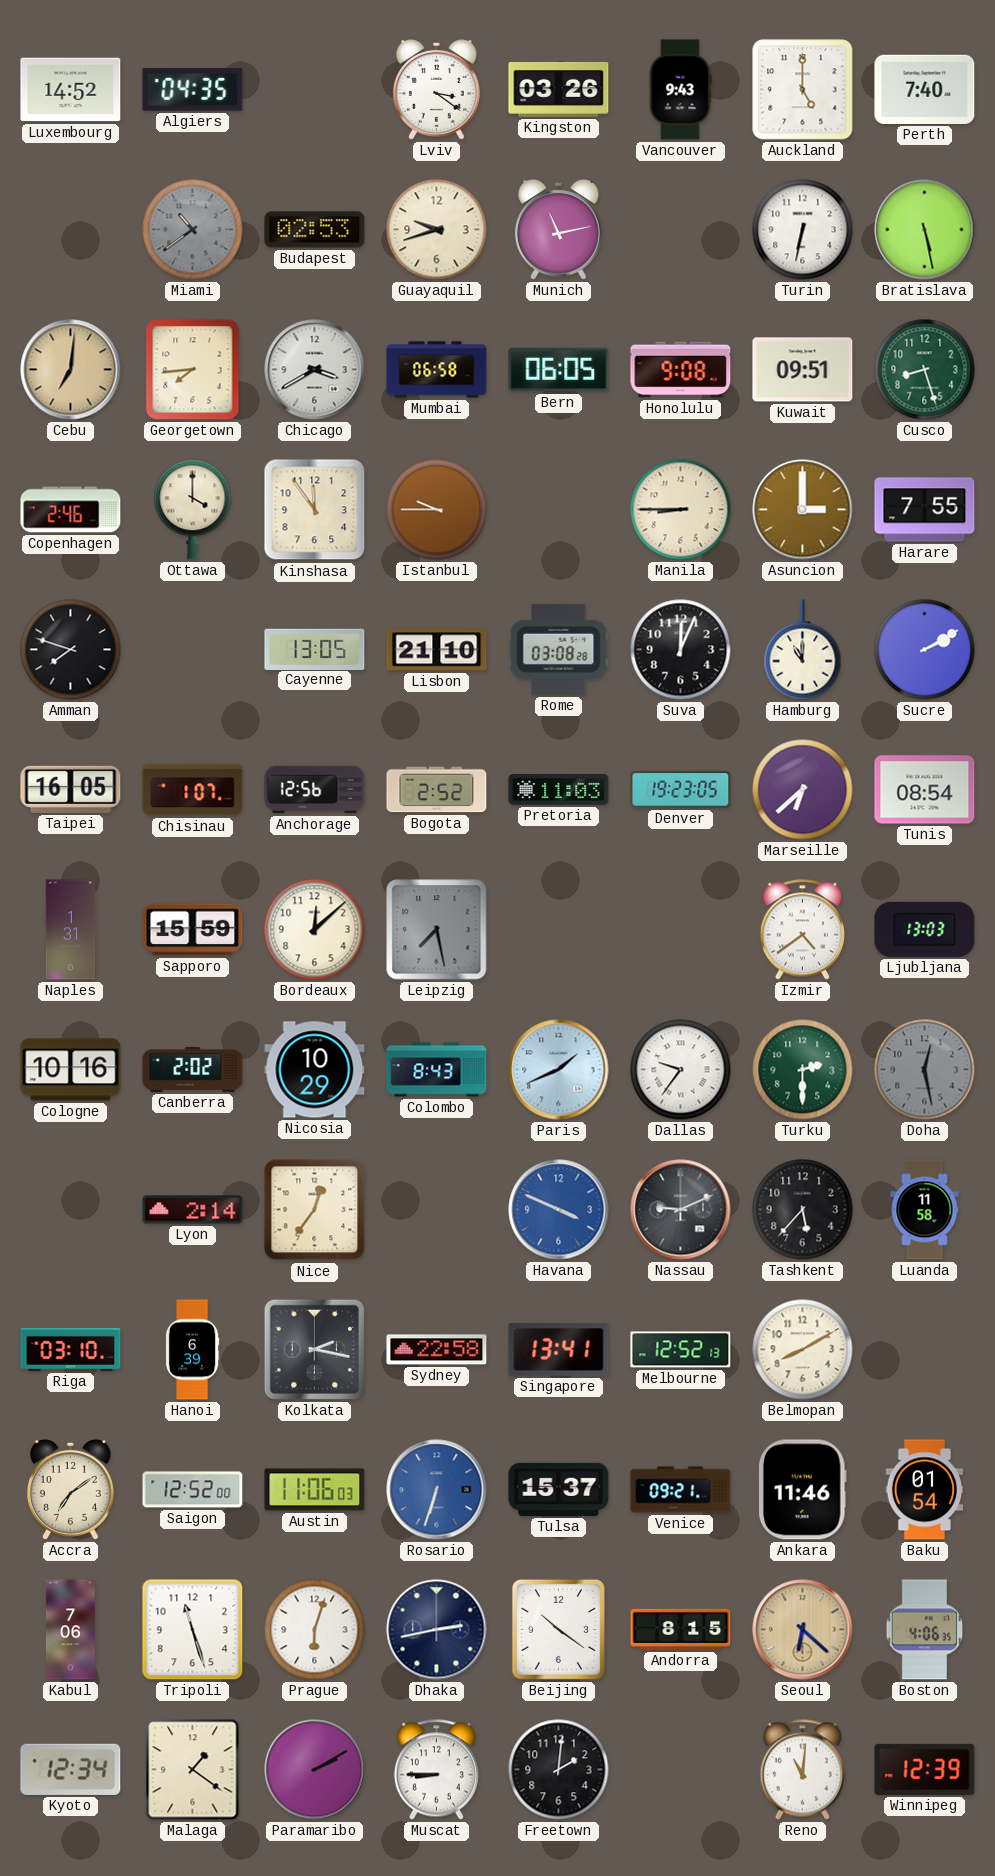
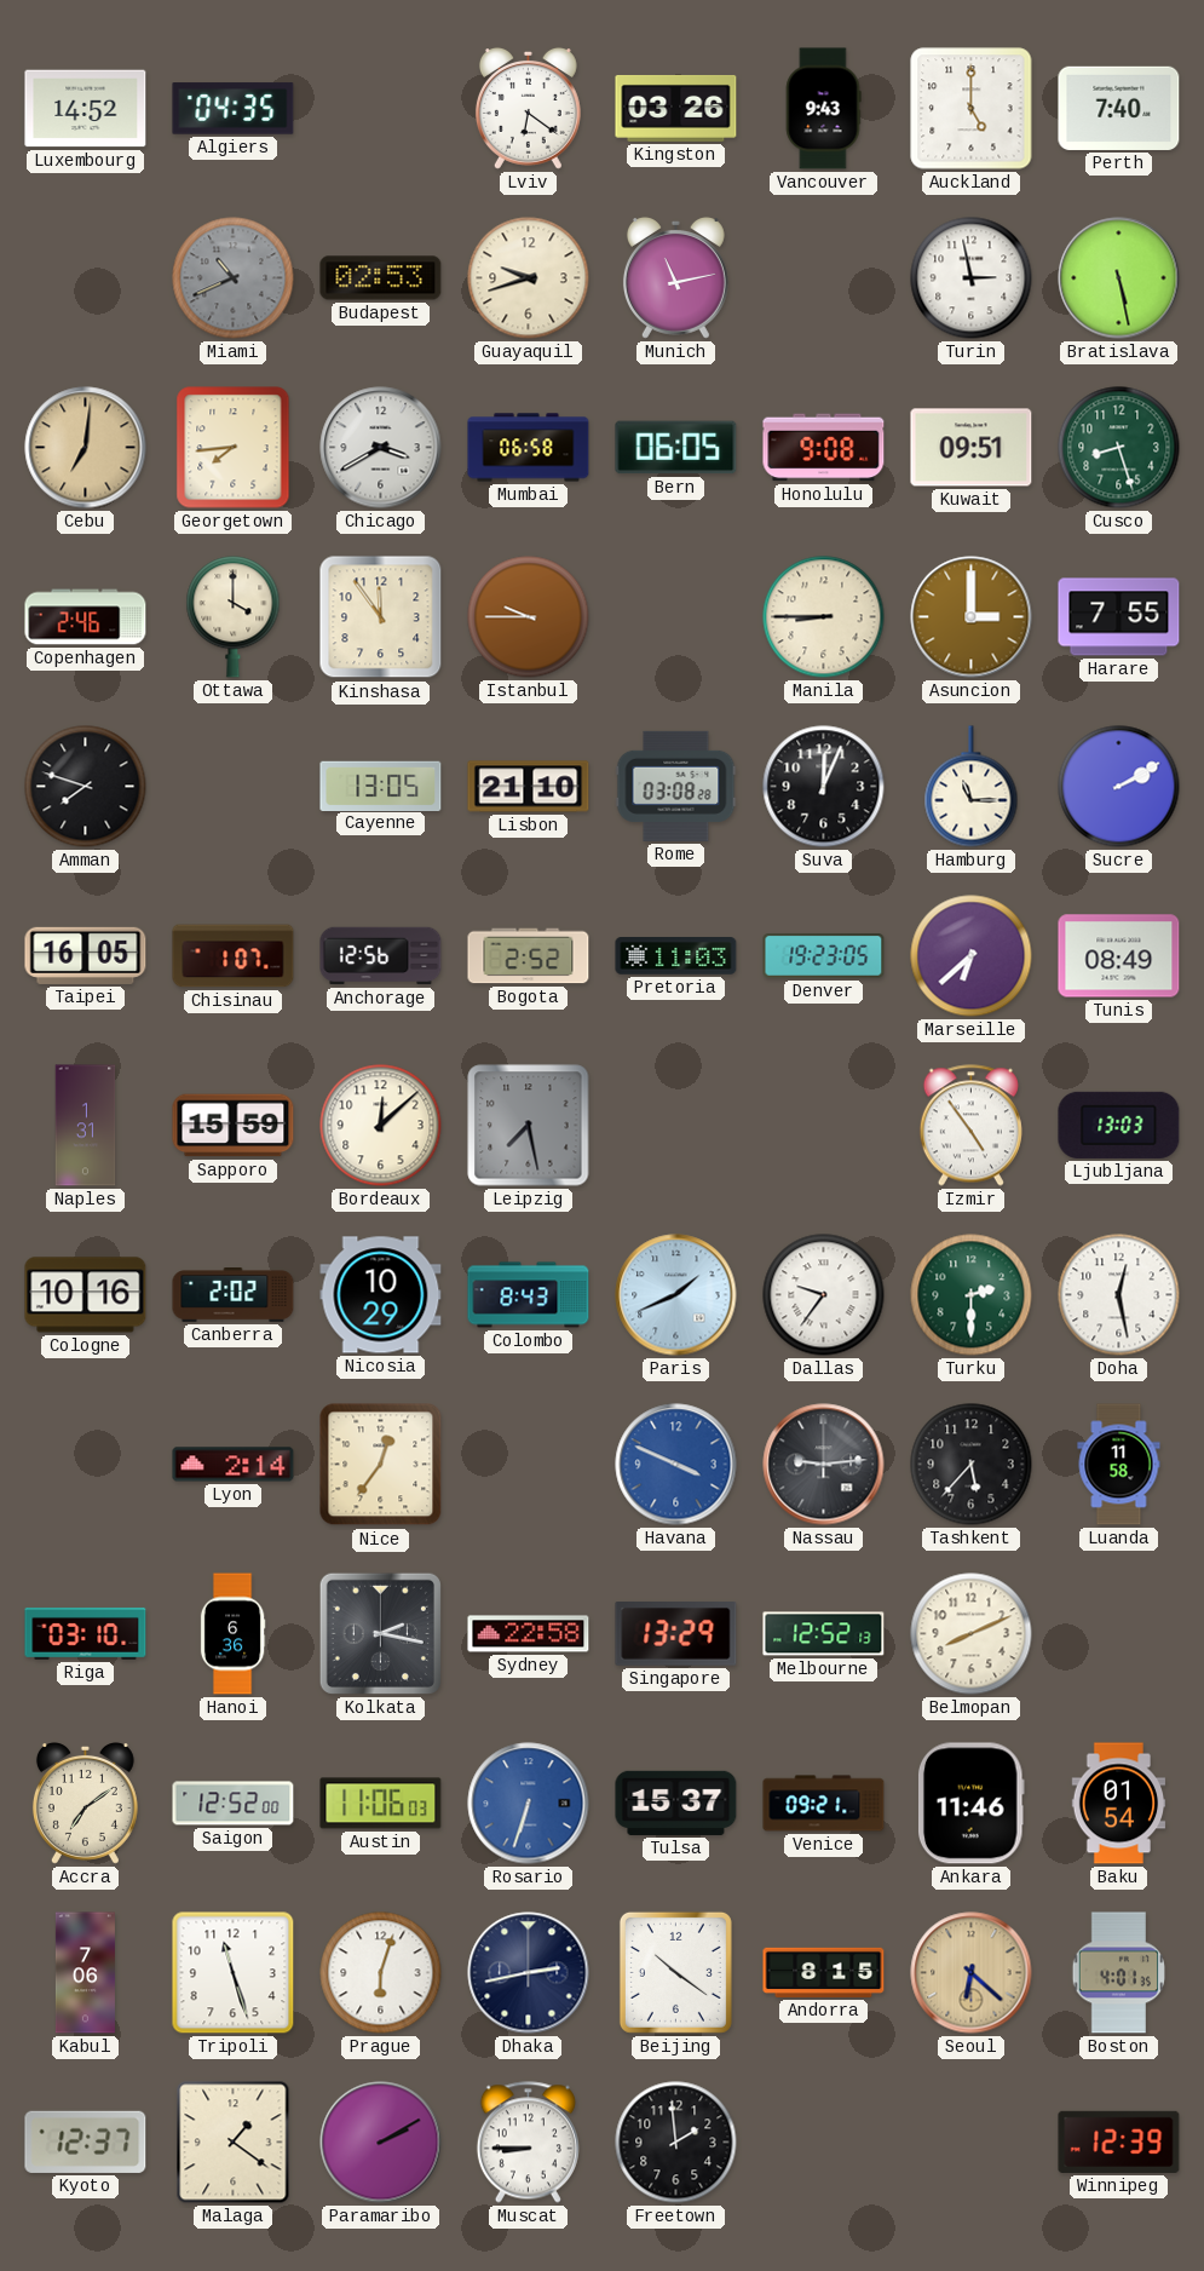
Lviv: 3:21 -> 6:21 (528, 109)
Miami: 10:39 -> 10:41 (234, 278)
Turin: 6:32 -> 2:58 (972, 278)
Hamburg: 11:00 -> 11:15 (972, 787)
Tunis: 08:54 -> 08:49 (1119, 956)
Izmir: 4:39 -> 4:54 (970, 1126)
Doha dial: grey -> white (1119, 1295)
Nassau: 9:11 -> 9:14 (824, 1465)
Hanoi: 6:39 -> 6:36 (232, 1634)
Singapore: 13:41 -> 13:29 (676, 1634)
Belmopan: 8:10 -> 8:11 (972, 1634)
Boston: 4:06 -> 4:01 (1119, 1973)
Kyoto: 12:34 -> 12:37 (86, 2141)
Freetown: 2:01 -> 1:59 (676, 2143)
Reno: 11:01 -> none (802, 1770)
